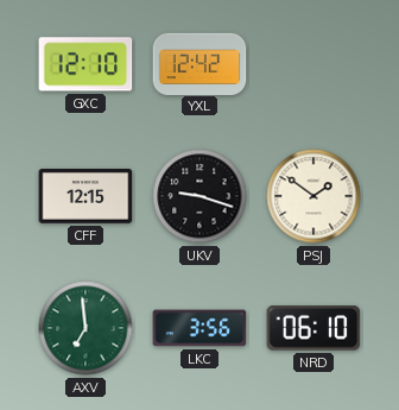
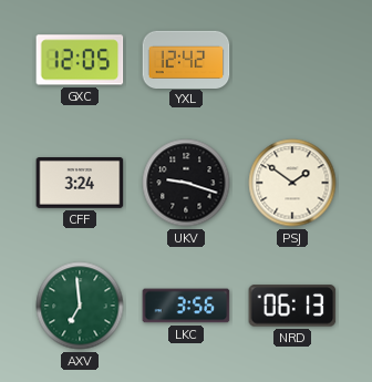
GXC: 12:10 -> 12:05 (80, 60)
CFF: 12:15 -> 3:24 (80, 184)
NRD: 06:10 -> 06:13 (292, 306)
